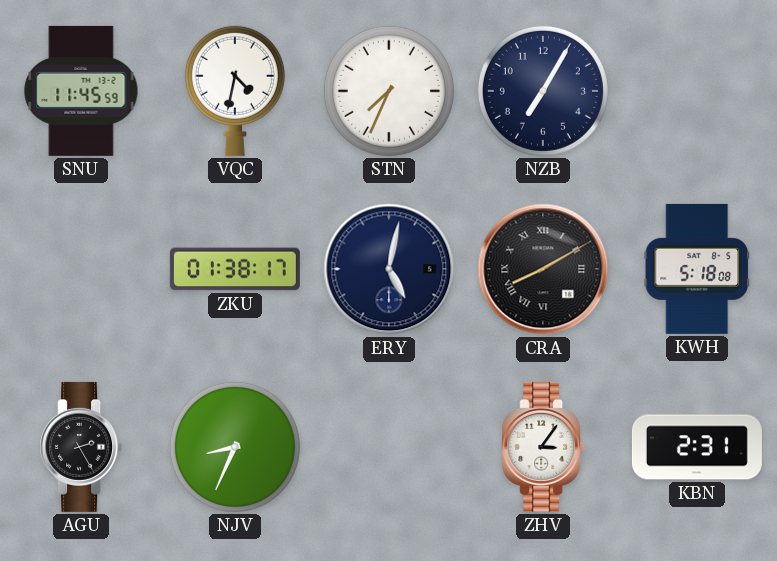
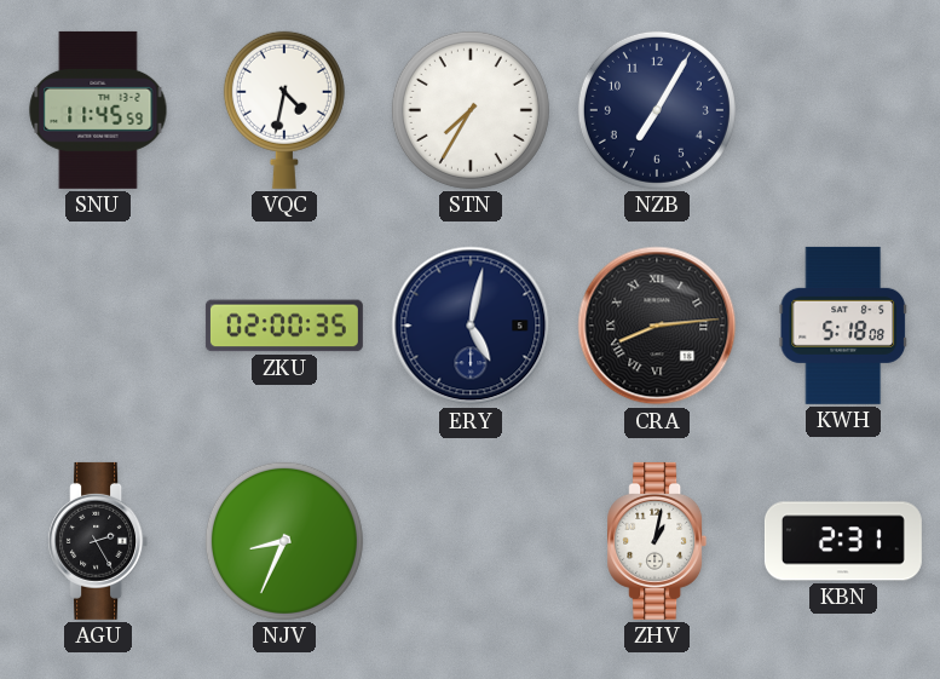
STN: 7:34 -> 7:35 (471, 110)
ZKU: 01:38 -> 02:00 (284, 326)
CRA: 8:10 -> 8:14 (657, 326)
ZHV: 3:06 -> 1:02 (657, 541)
